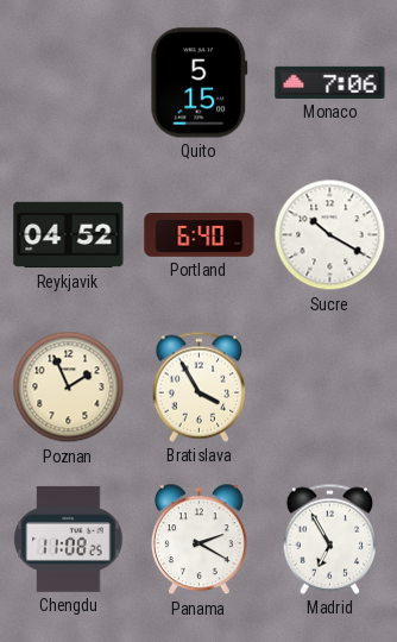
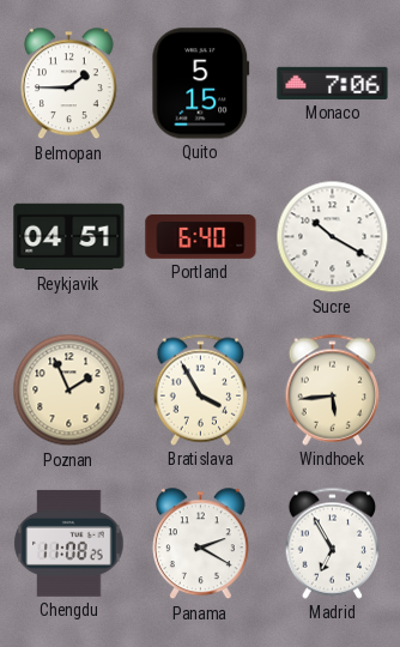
Belmopan: none -> 1:45 (68, 84)
Reykjavik: 04:52 -> 04:51 (69, 237)
Windhoek: none -> 5:44 (333, 389)
